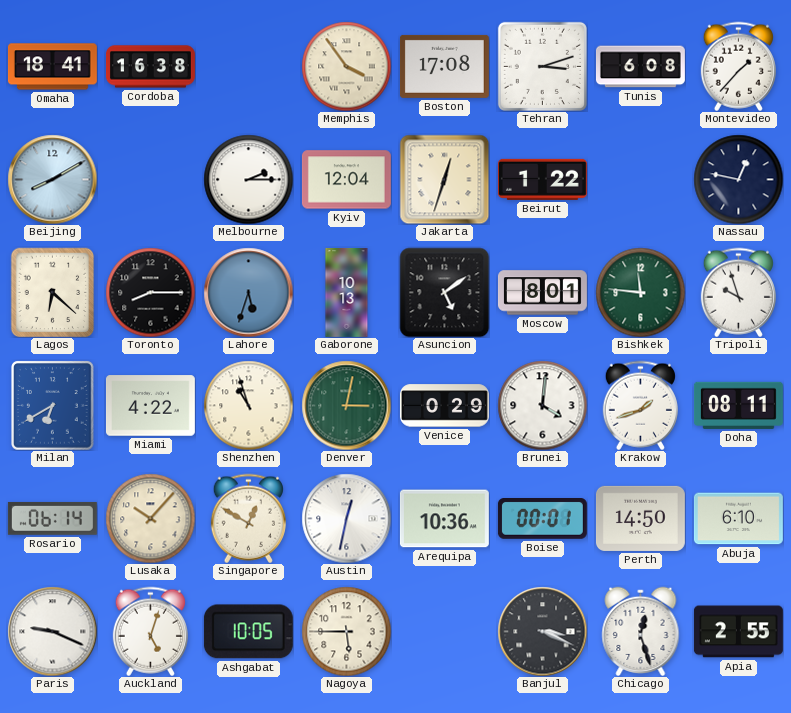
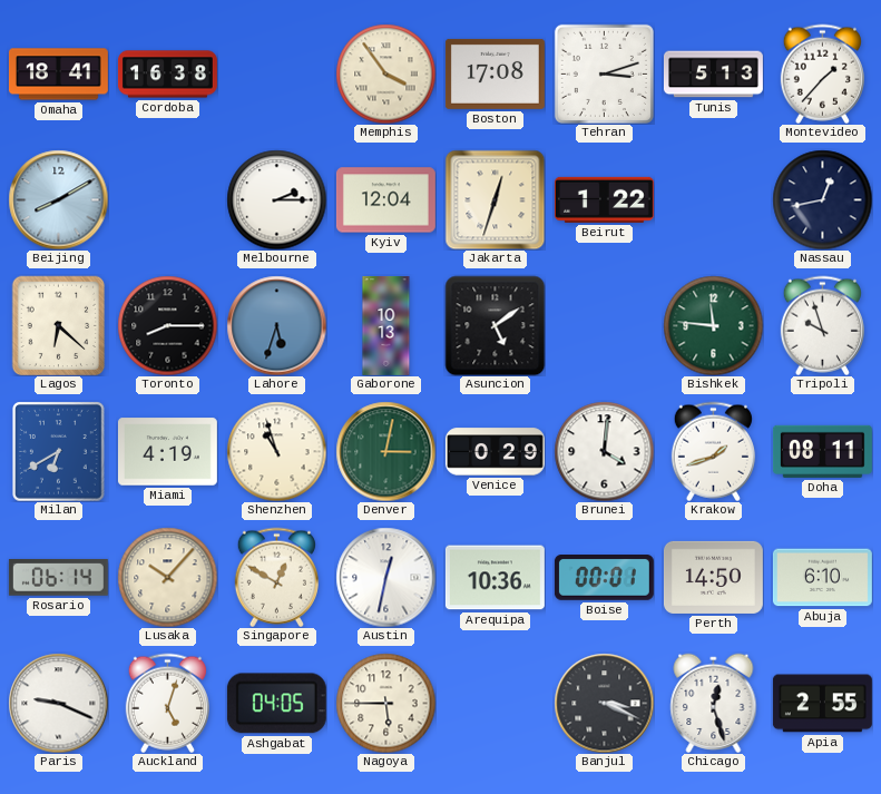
Tunis: 6:08 -> 5:13 (713, 75)
Nassau: 12:47 -> 12:43 (822, 199)
Moscow: 8:01 -> none (542, 293)
Miami: 4:22 -> 4:19 (167, 452)
Ashgabat: 10:05 -> 04:05 (276, 704)
